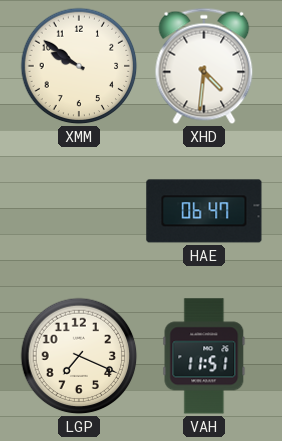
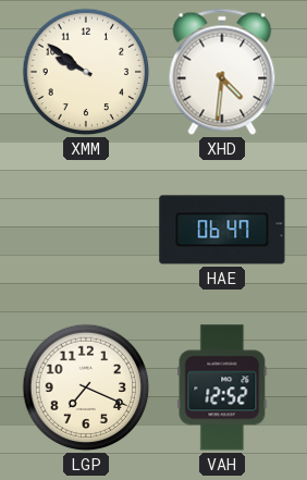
VAH: 11:51 -> 12:52 (222, 387)
